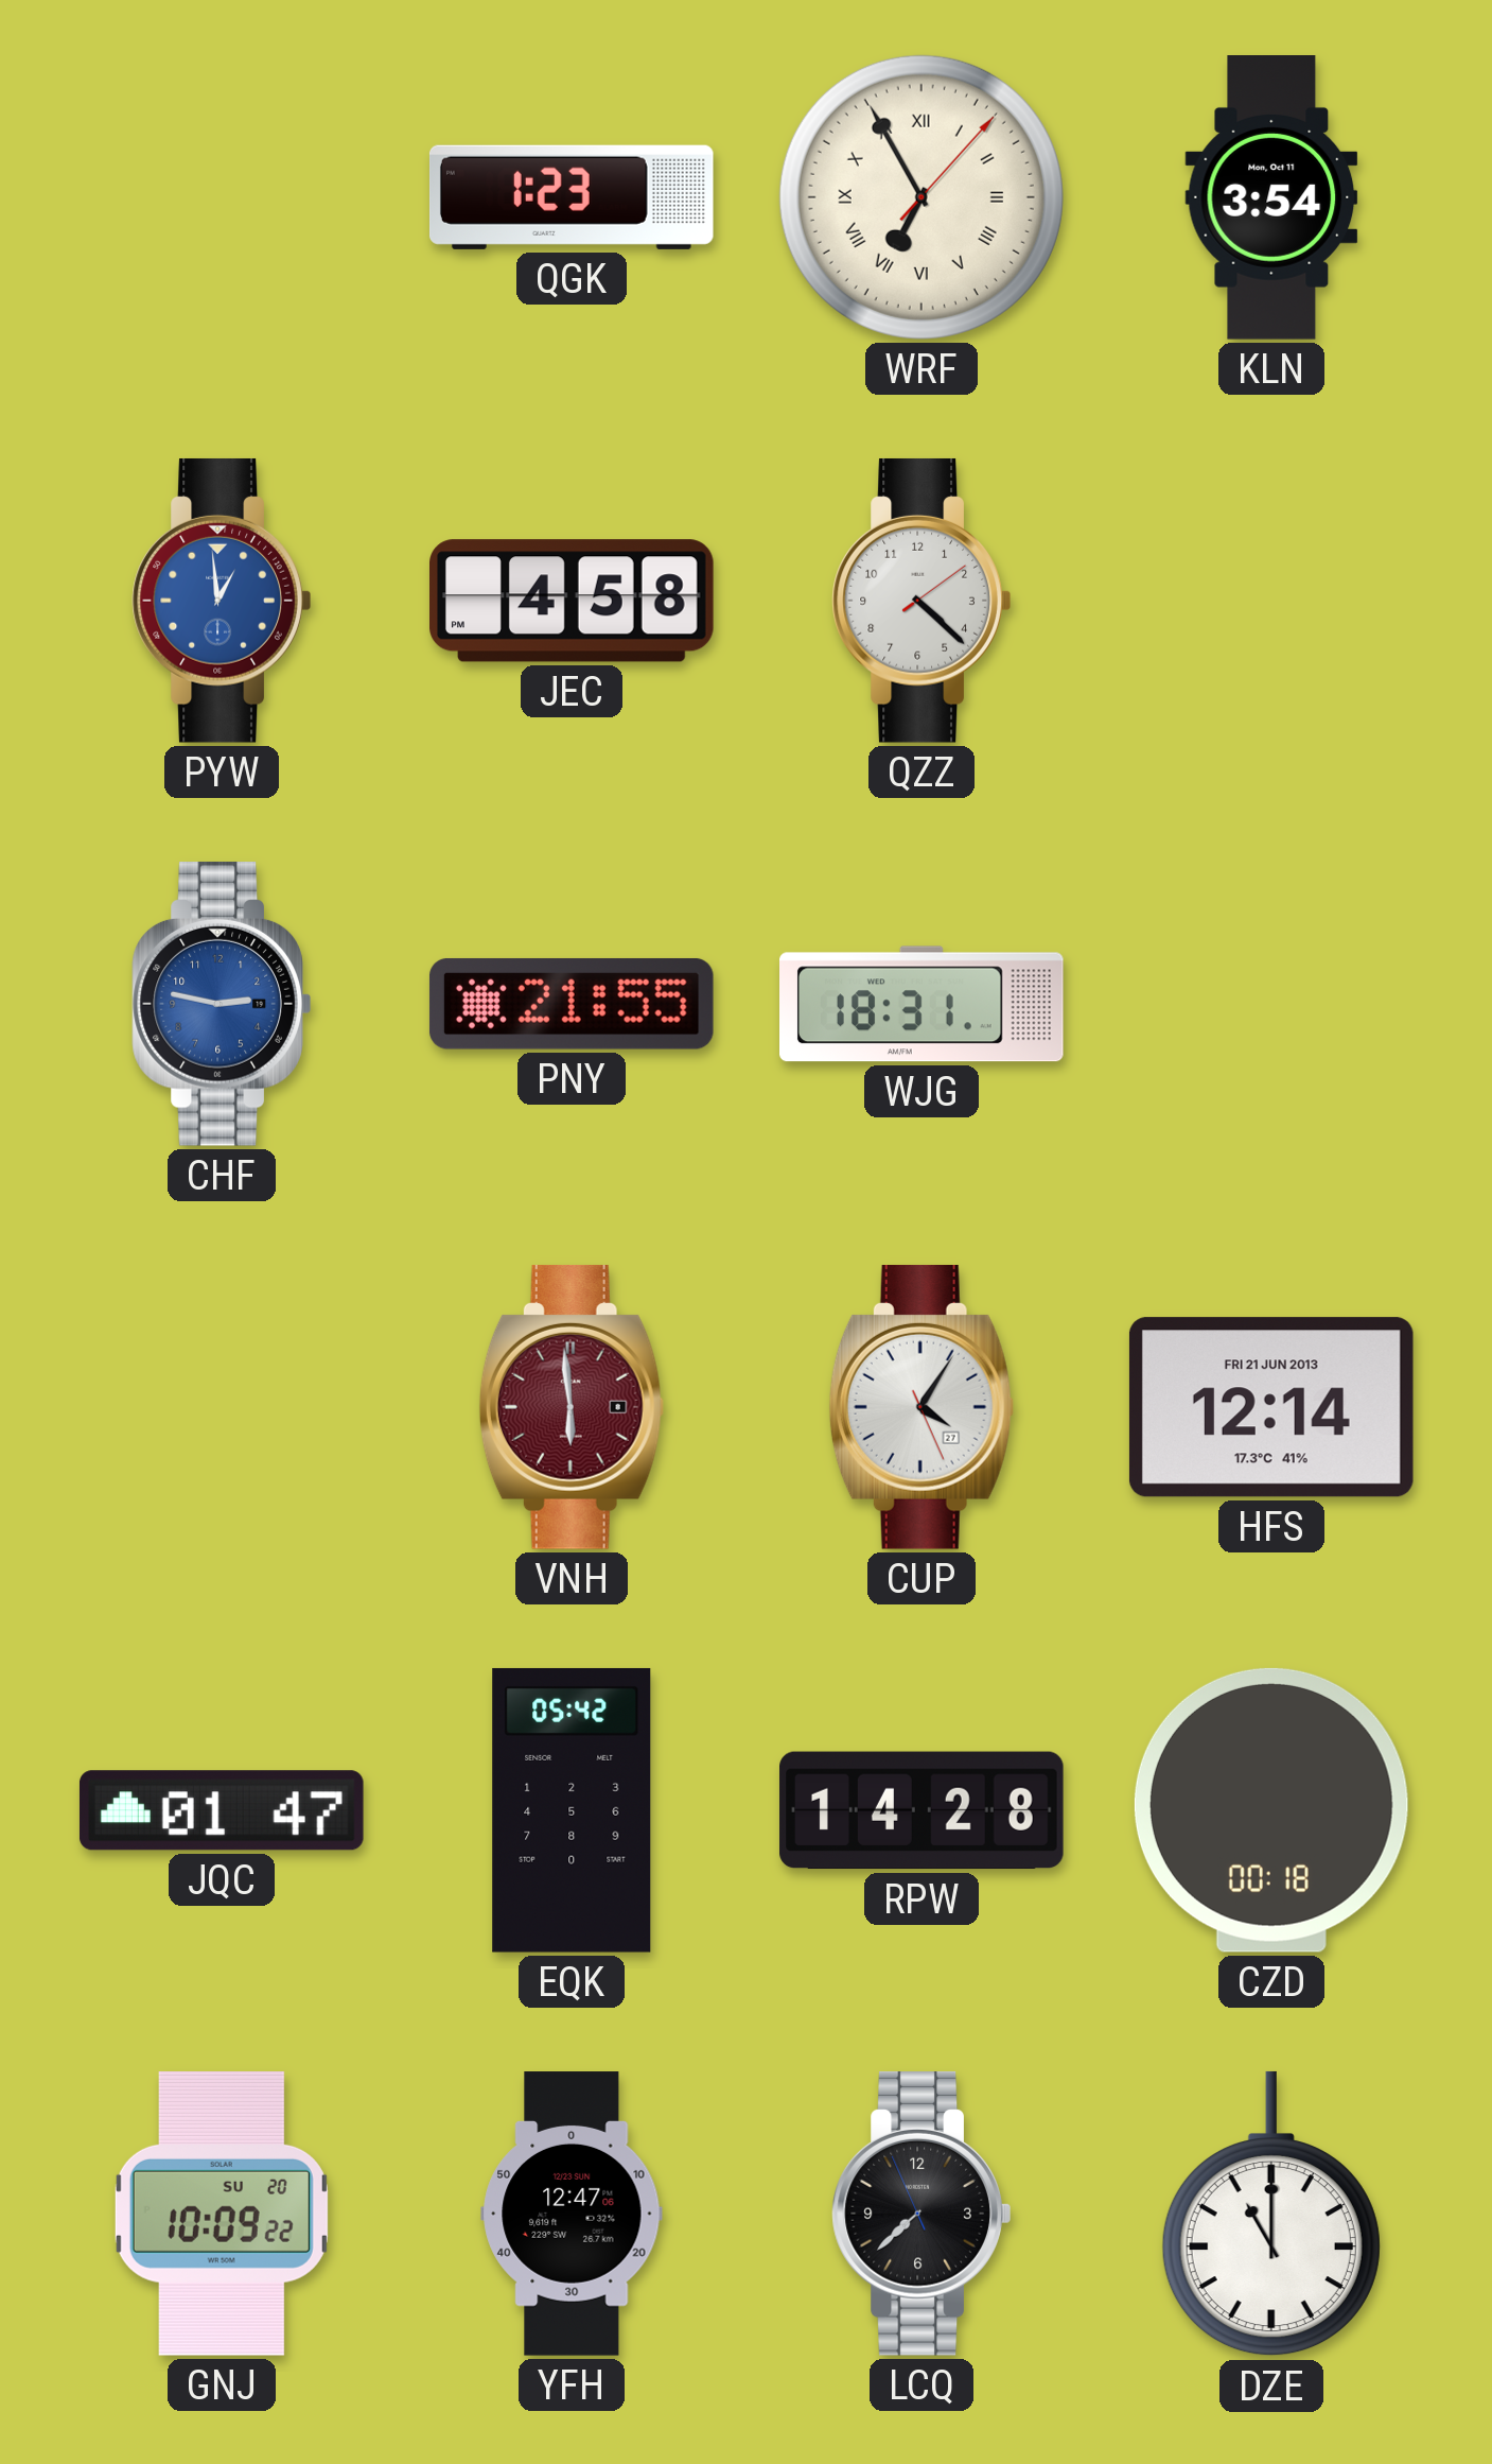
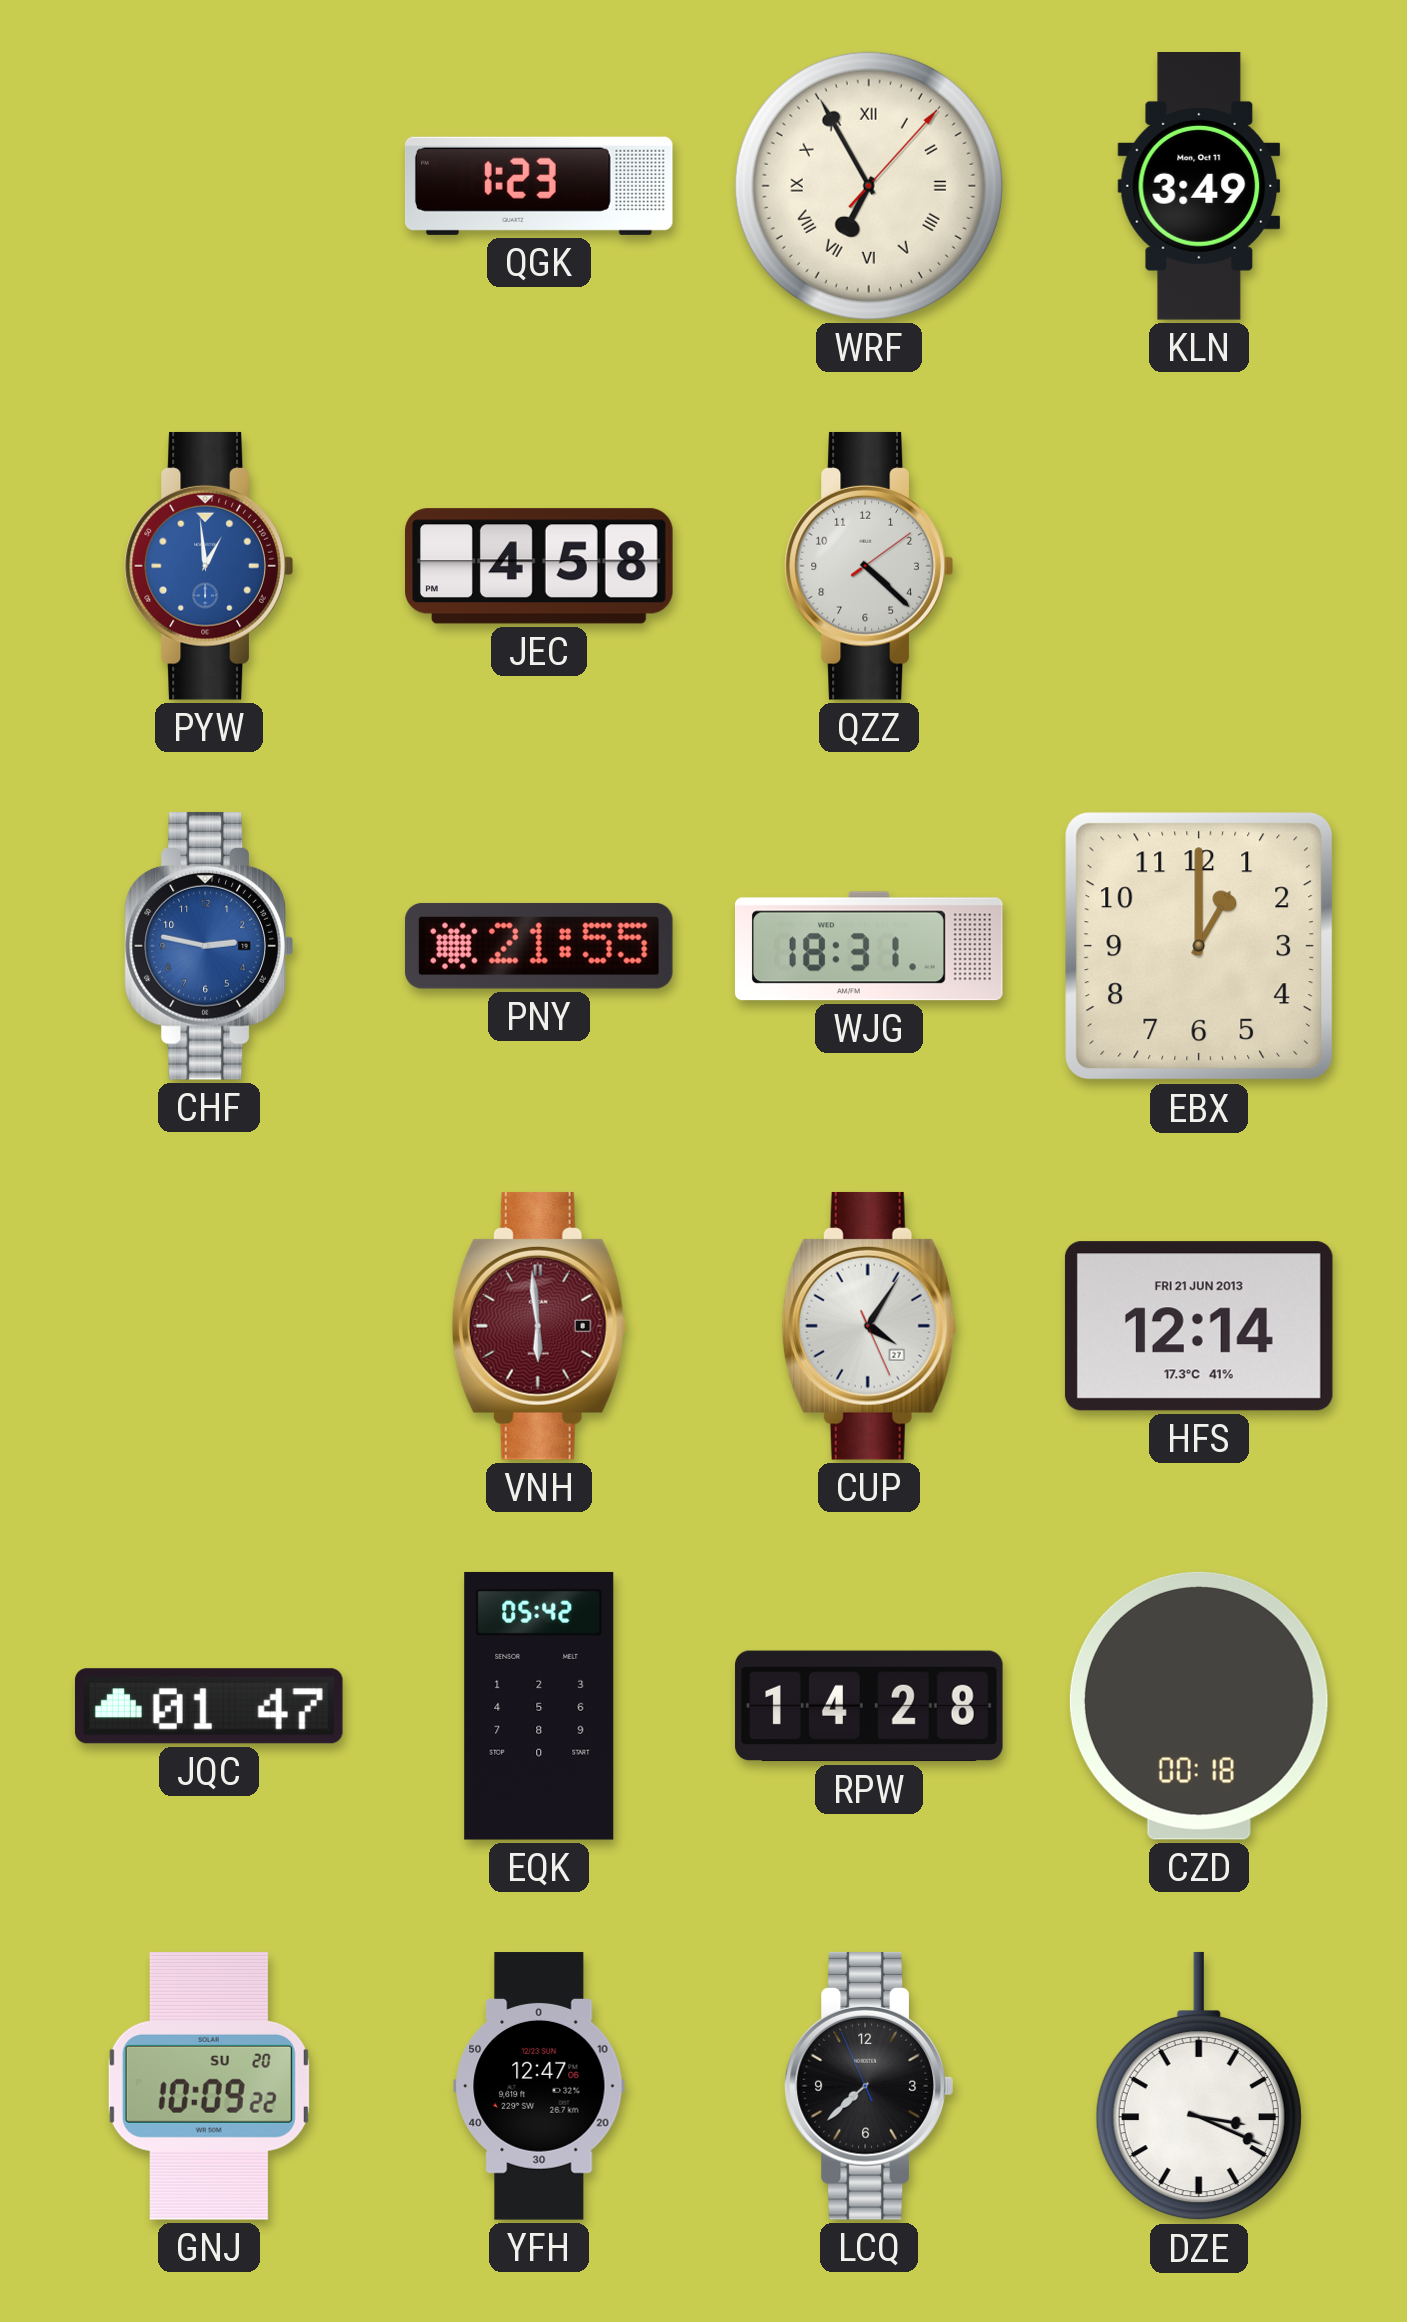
KLN: 3:54 -> 3:49 (1199, 186)
EBX: none -> 1:00 (1199, 946)
DZE: 11:00 -> 3:19 (1199, 2086)
